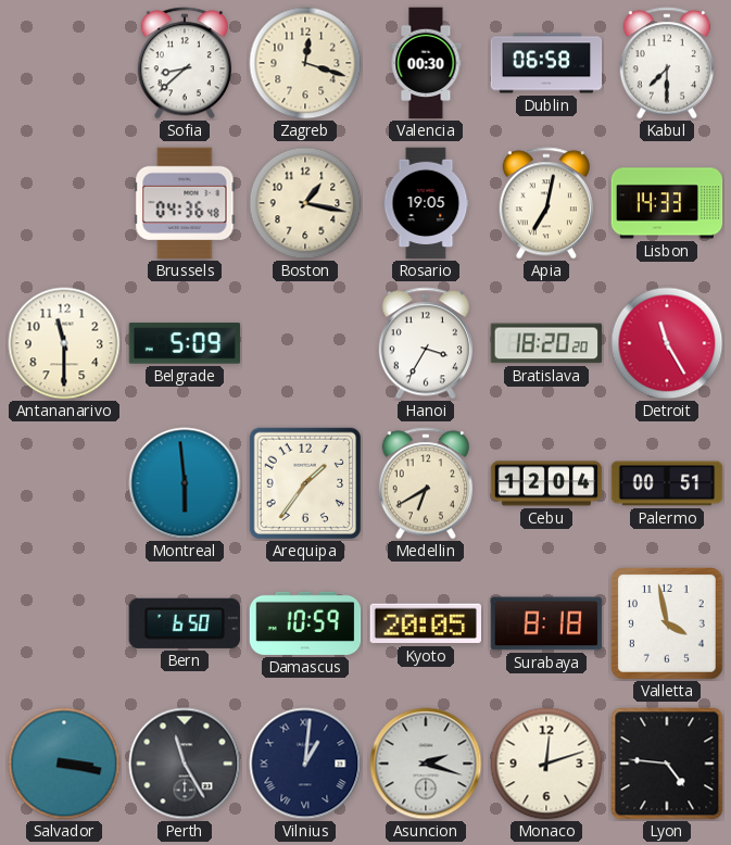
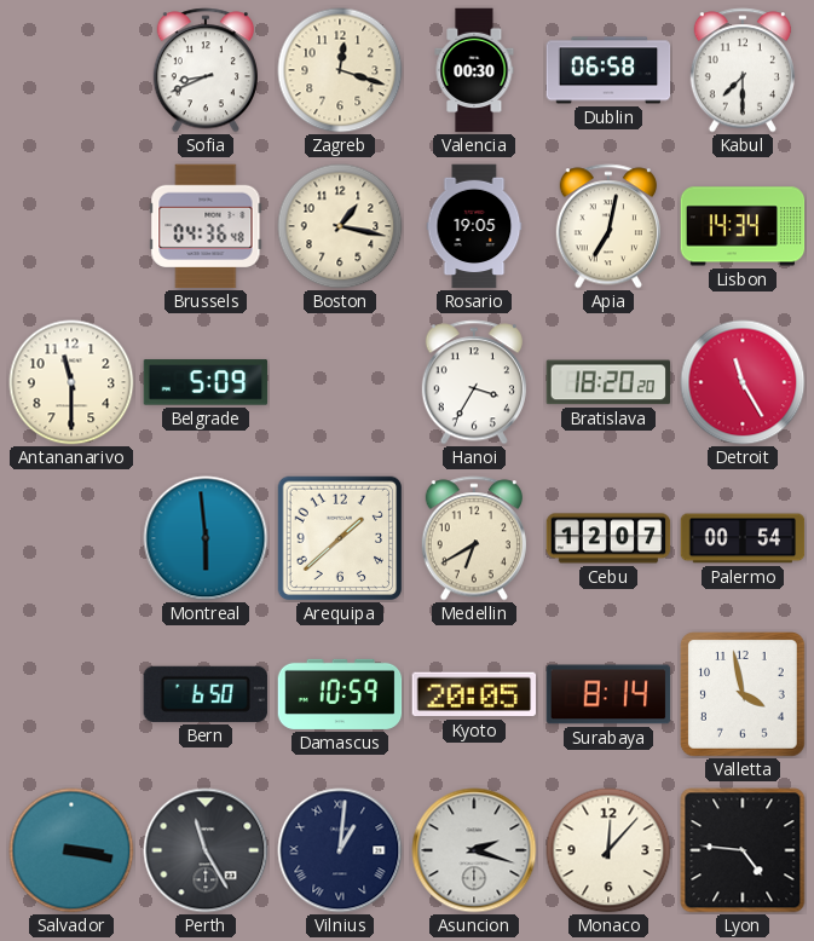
Sofia: 8:38 -> 8:41 (206, 70)
Lisbon: 14:33 -> 14:34 (743, 226)
Arequipa: 1:36 -> 1:38 (340, 538)
Cebu: 12:04 -> 12:07 (608, 538)
Palermo: 00:51 -> 00:54 (743, 538)
Surabaya: 8:18 -> 8:14 (608, 694)
Monaco: 12:12 -> 12:07 (608, 850)
